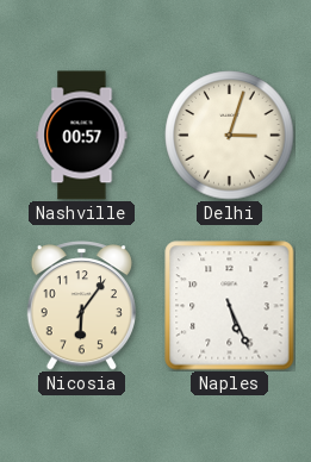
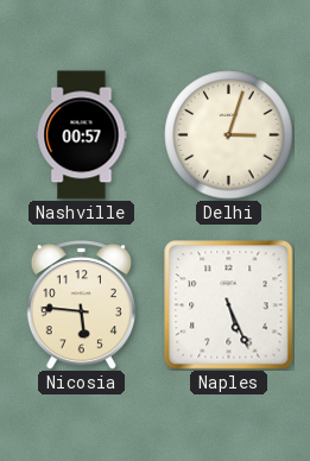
Nicosia: 6:06 -> 5:46 (81, 305)
